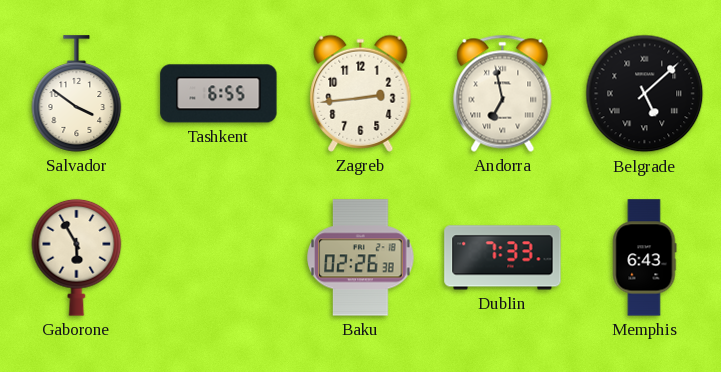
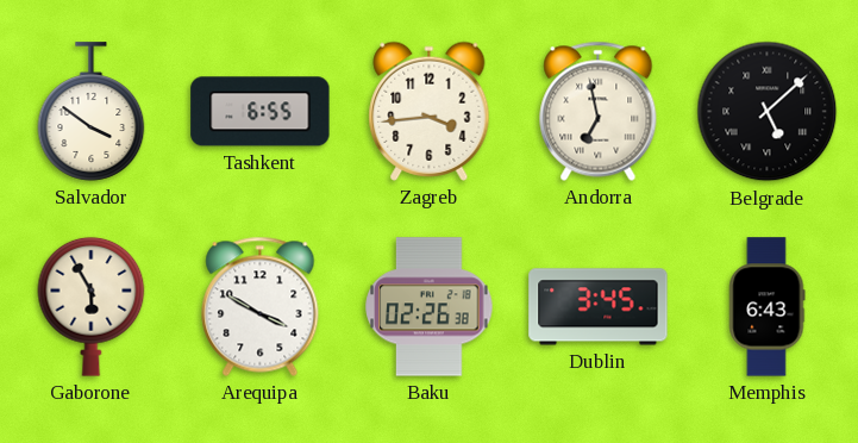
Zagreb: 2:44 -> 3:44 (430, 111)
Arequipa: none -> 3:50 (261, 306)
Dublin: 7:33 -> 3:45 (599, 307)
